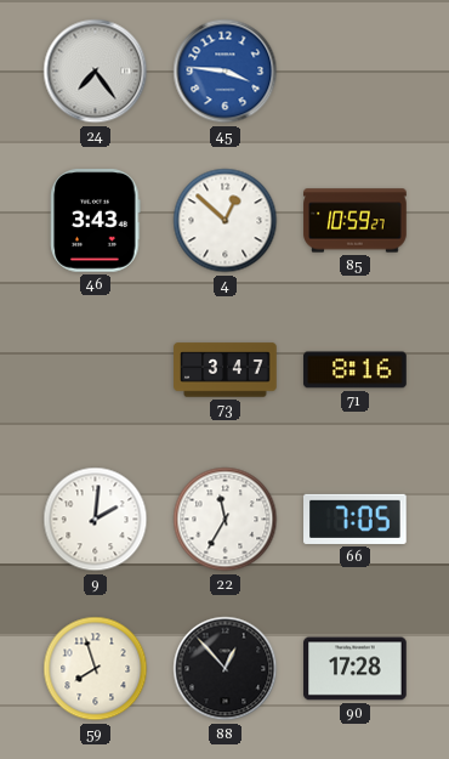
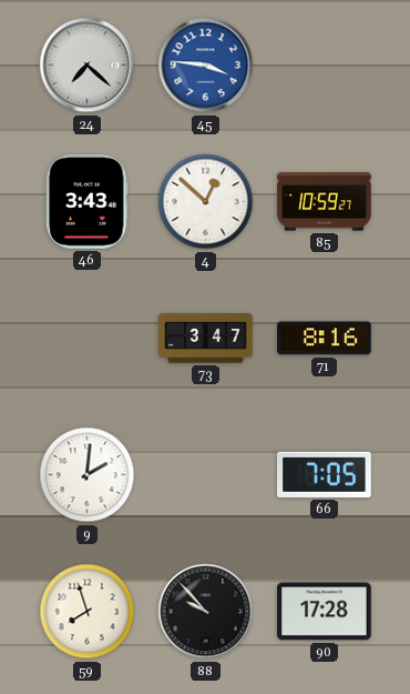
24: 7:24 -> 7:22 (88, 66)
22: 11:35 -> none (226, 520)
88: 12:53 -> 9:53 (206, 612)
